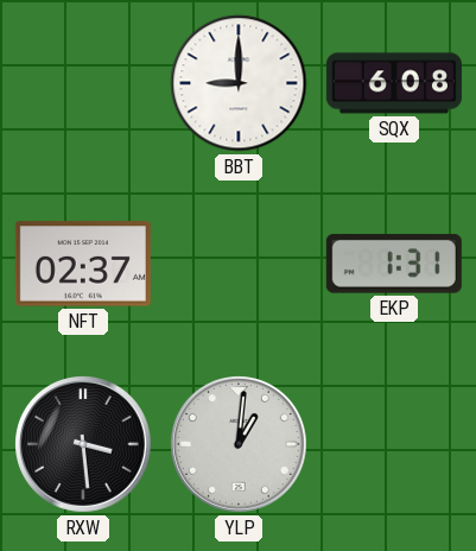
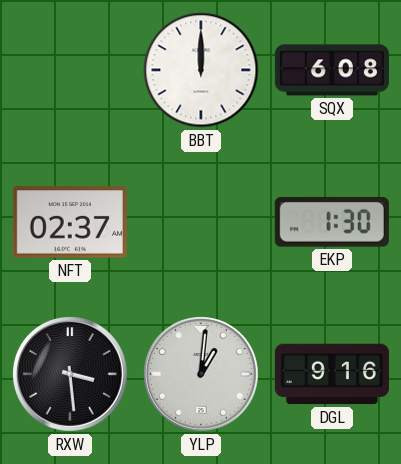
BBT: 9:00 -> 12:00 (201, 70)
EKP: 1:31 -> 1:30 (332, 222)
DGL: none -> 9:16 (332, 374)
